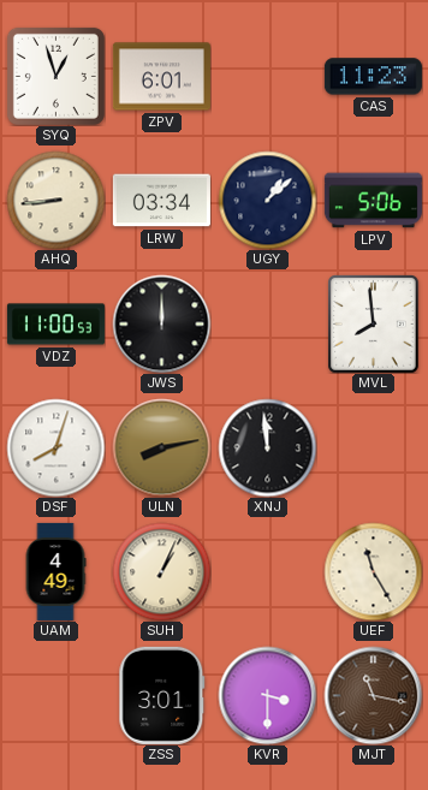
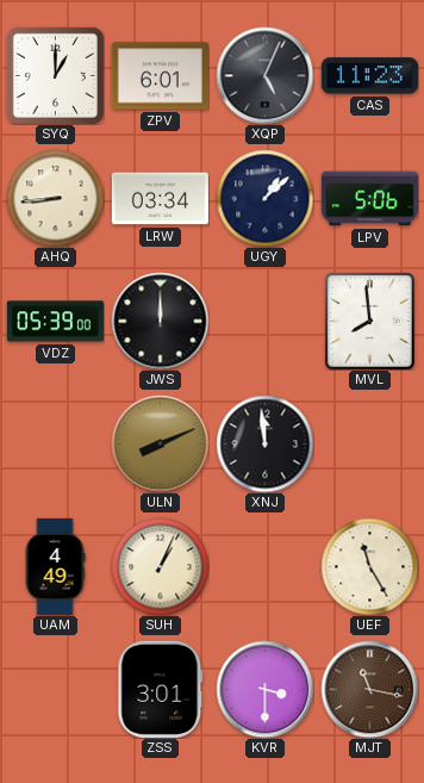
SYQ: 12:57 -> 1:00 (55, 75)
XQP: none -> 5:04 (264, 75)
VDZ: 11:00 -> 05:39 (55, 322)
DSF: 8:03 -> none (55, 447)
ULN: 8:13 -> 8:11 (160, 443)
